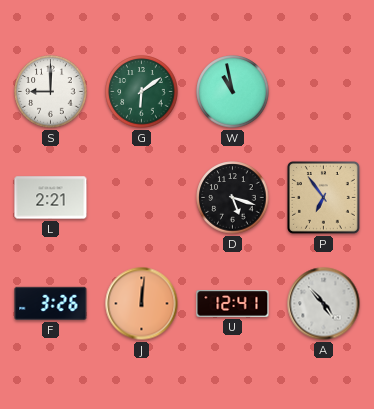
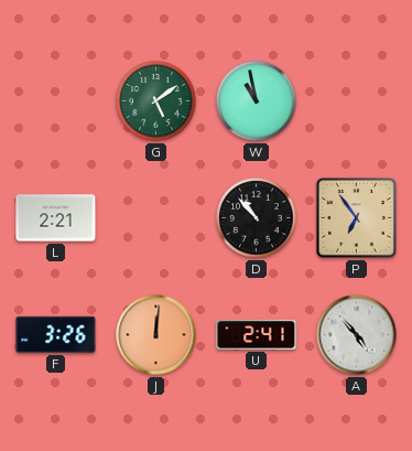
S: 9:00 -> none (51, 92)
G: 6:09 -> 5:09 (156, 101)
D: 5:18 -> 10:53 (257, 218)
U: 12:41 -> 2:41 (257, 335)
